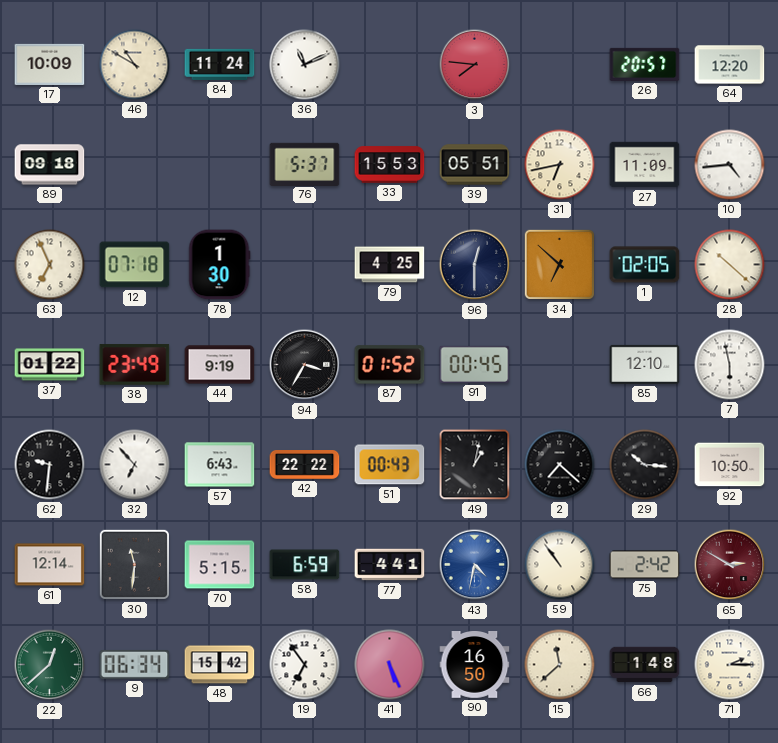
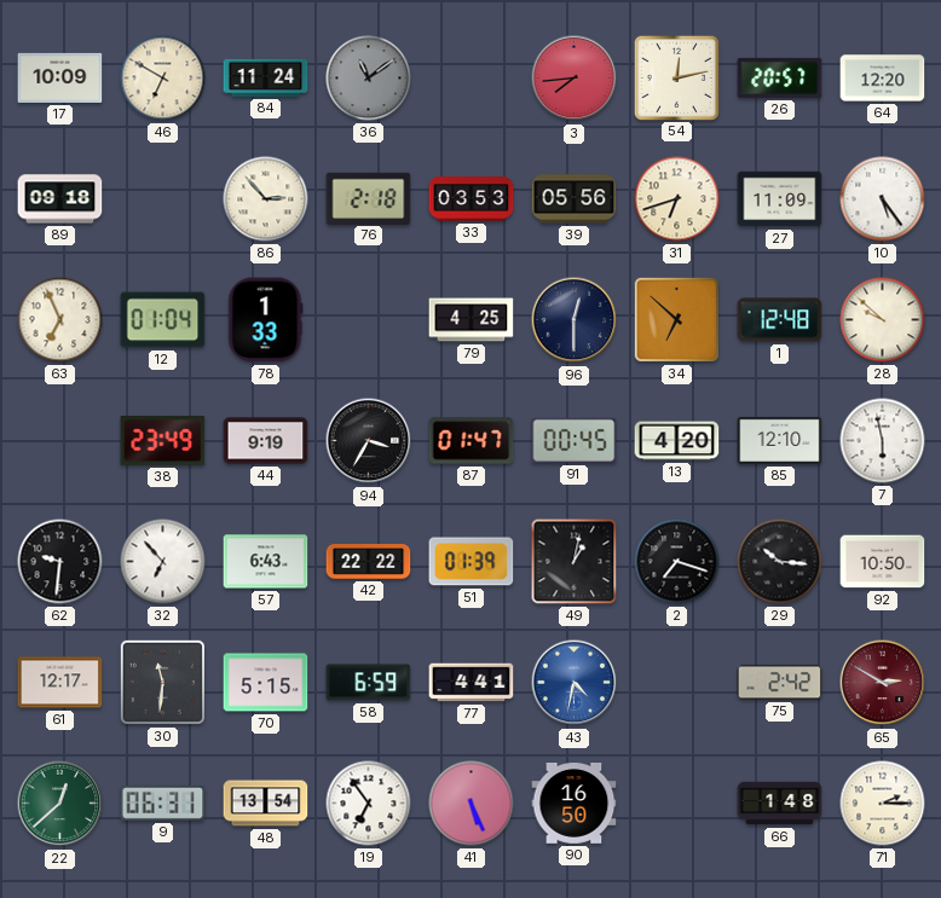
46: 10:50 -> 6:50 (163, 79)
36: 11:11 -> 11:09 (369, 79)
36 dial: white -> grey (369, 79)
3: 7:46 -> 7:44 (575, 79)
54: none -> 12:13 (676, 77)
86: none -> 2:53 (266, 199)
76: 5:37 -> 2:18 (369, 198)
33: 15:53 -> 03:53 (472, 199)
39: 05:51 -> 05:56 (575, 199)
31: 6:43 -> 6:42 (677, 199)
10: 4:44 -> 5:24 (883, 199)
12: 07:18 -> 01:04 (163, 320)
78: 1:30 -> 1:33 (266, 320)
1: 02:05 -> 12:48 (780, 320)
28: 10:22 -> 9:52 (883, 320)
37: 01:22 -> none (50, 365)
87: 01:52 -> 01:47 (472, 441)
13: none -> 4:20 (677, 441)
51: 00:43 -> 01:39 (472, 562)
2: 7:22 -> 7:18 (677, 562)
61: 12:14 -> 12:17 (60, 683)
59: 10:54 -> none (560, 565)
9: 06:34 -> 06:31 (163, 803)
48: 15:42 -> 13:54 (266, 804)
15: 11:38 -> none (560, 665)
